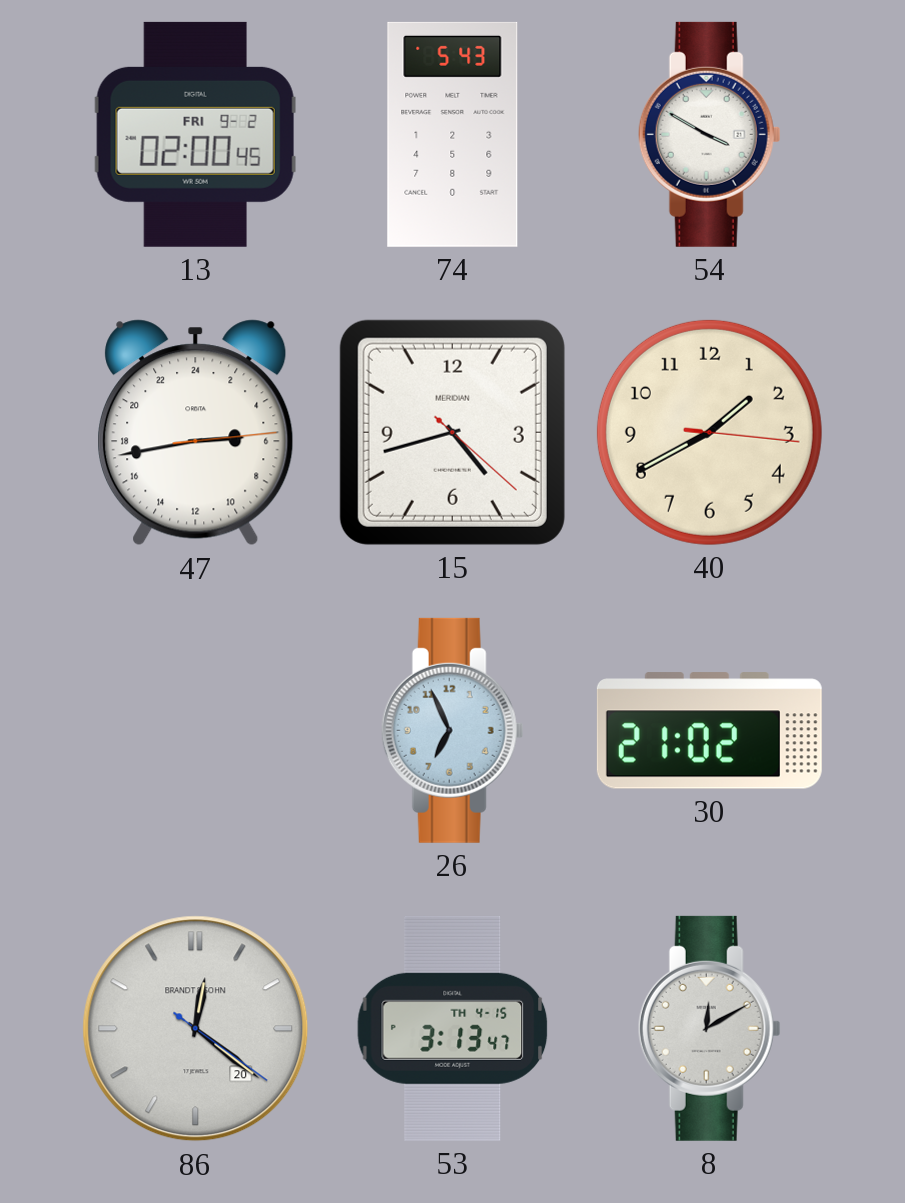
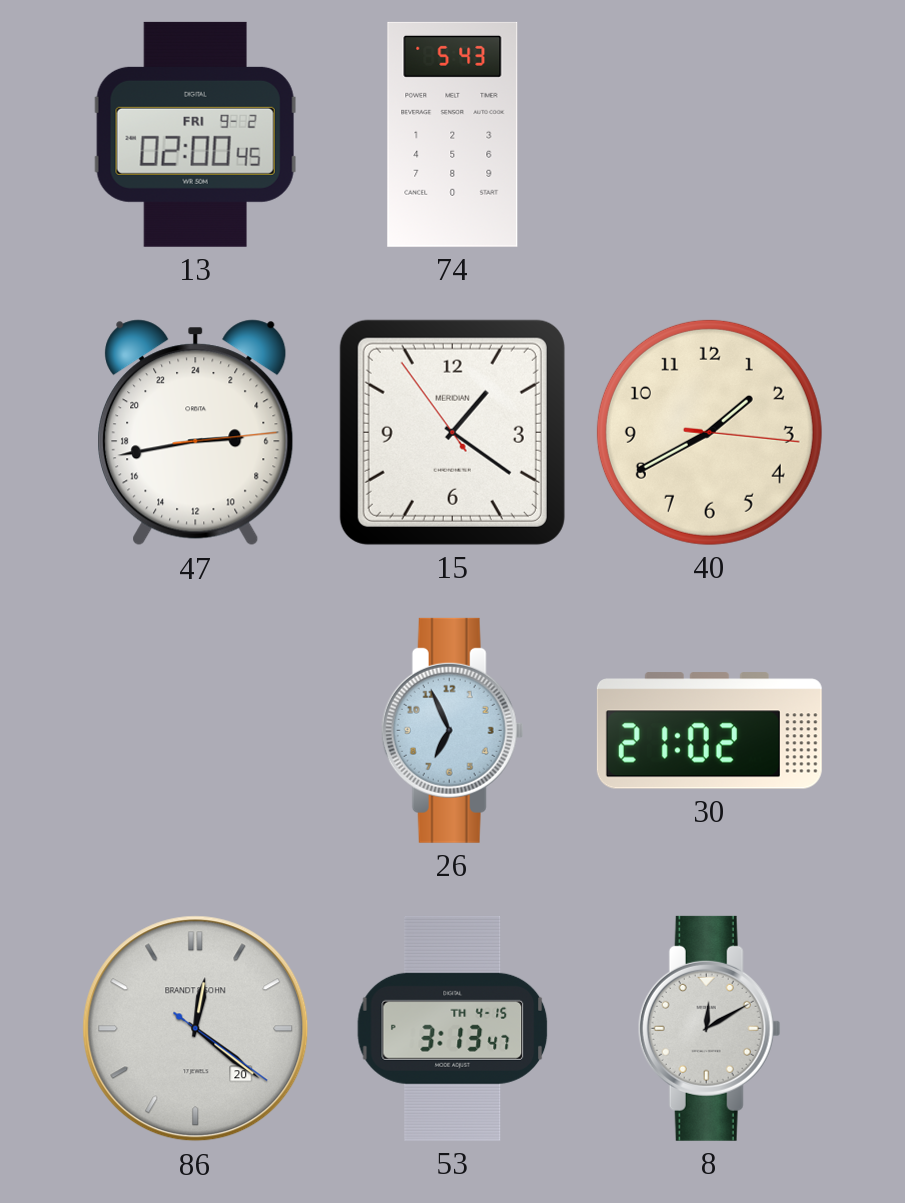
54: 3:50 -> none (709, 134)
15: 4:42 -> 1:20 (452, 432)
